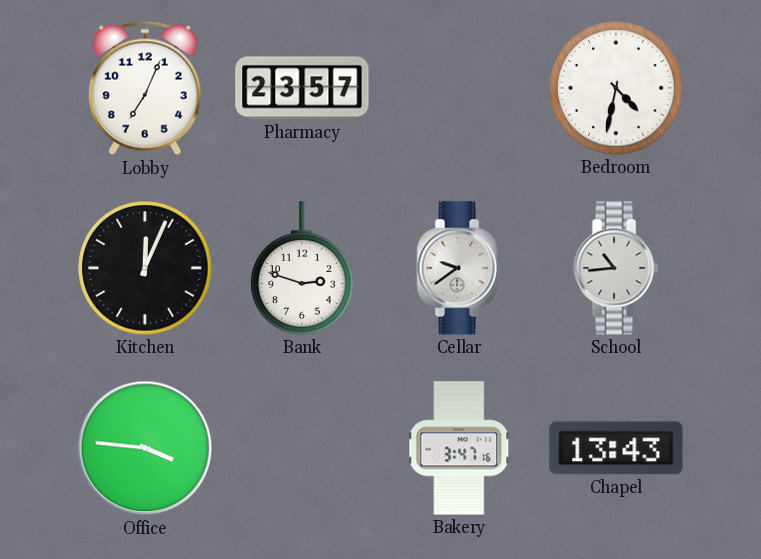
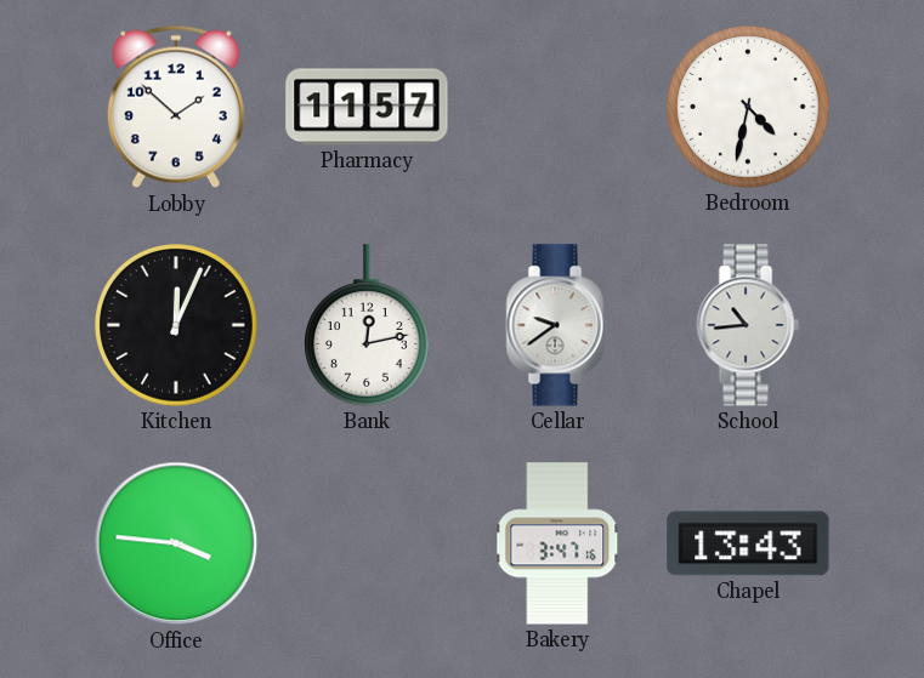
Lobby: 7:04 -> 1:52 (176, 107)
Pharmacy: 23:57 -> 11:57 (367, 107)
Bank: 2:48 -> 12:13 (368, 325)
